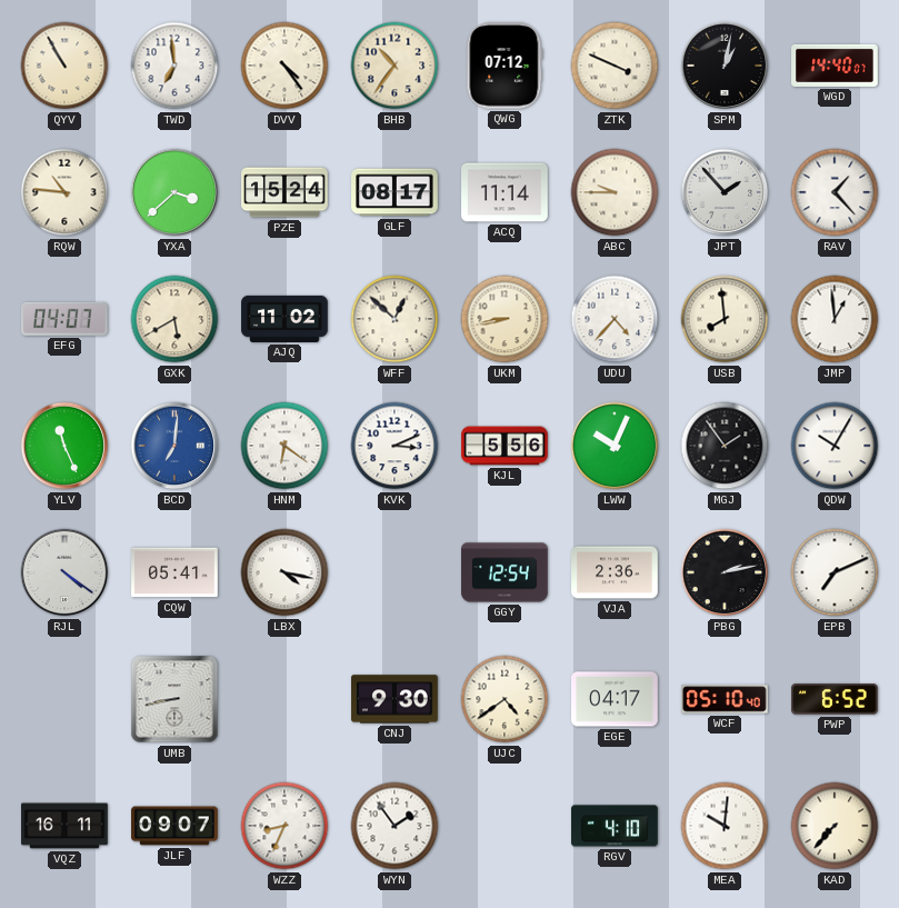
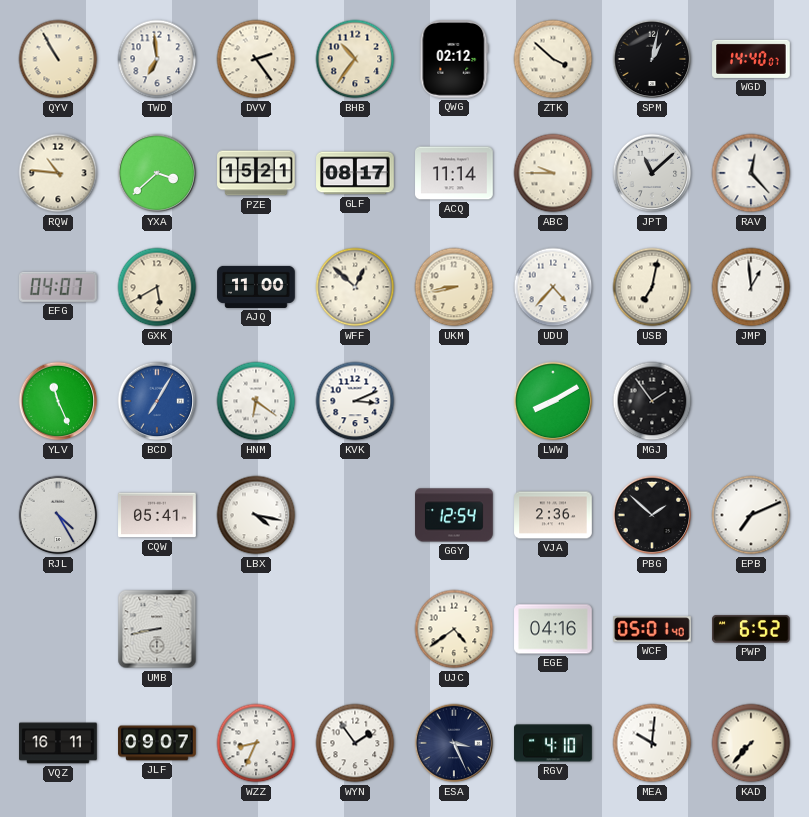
DVV: 4:24 -> 2:24 (256, 59)
QWG: 07:12 -> 02:12 (454, 60)
ZTK: 3:49 -> 3:52 (553, 59)
PZE: 15:24 -> 15:21 (256, 173)
JPT: 1:53 -> 11:08 (652, 173)
RAV: 1:23 -> 12:23 (751, 173)
AJQ: 11:02 -> 11:00 (256, 287)
USB: 7:59 -> 7:02 (652, 287)
BCD: 7:01 -> 7:05 (157, 401)
KJL: 5:56 -> none (505, 446)
LWW: 10:04 -> 8:10 (553, 401)
QDW: 10:05 -> none (835, 446)
RJL: 4:21 -> 4:25 (58, 515)
PBG: 2:13 -> 1:52 (652, 515)
CNJ: 9:30 -> none (394, 699)
EGE: 04:17 -> 04:16 (553, 629)
WCF: 05:10 -> 05:01 (652, 629)
ESA: none -> 3:26 (454, 743)
